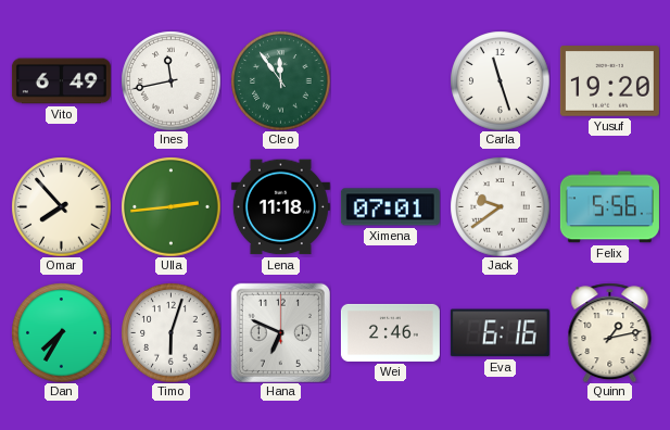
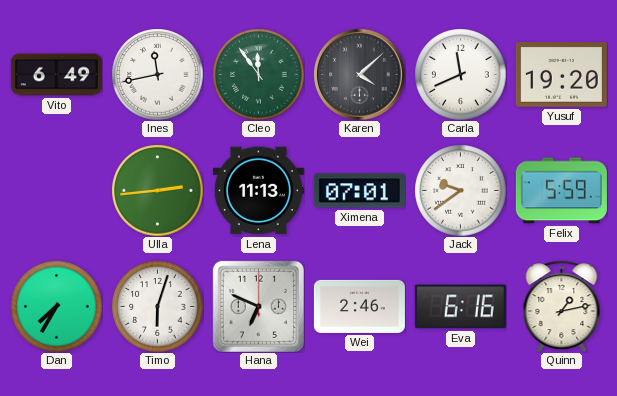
Karen: none -> 4:08 (359, 74)
Carla: 11:27 -> 11:41 (460, 74)
Omar: 7:53 -> none (61, 206)
Lena: 11:18 -> 11:13 (258, 191)
Felix: 5:56 -> 5:59 (561, 191)
